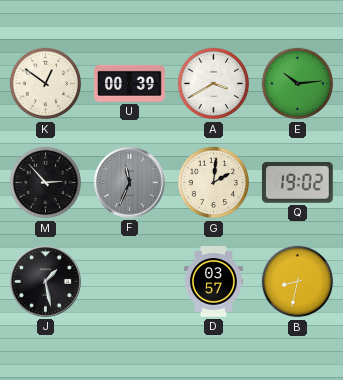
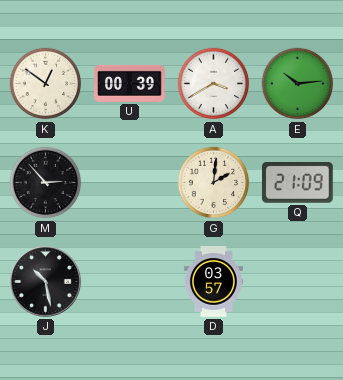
F: 11:34 -> none (130, 183)
Q: 19:02 -> 21:09 (297, 183)
J: 1:28 -> 10:28 (46, 282)
B: 8:32 -> none (298, 282)
